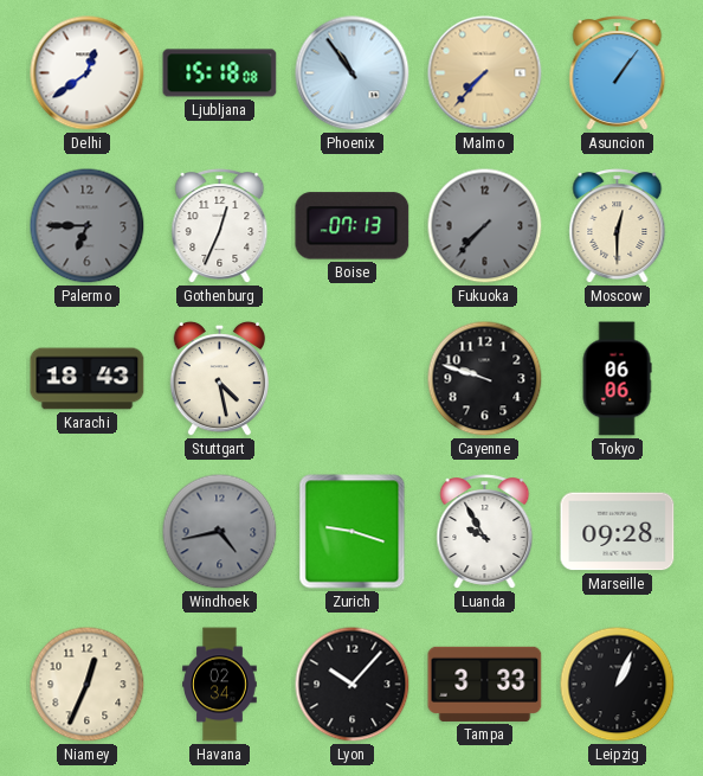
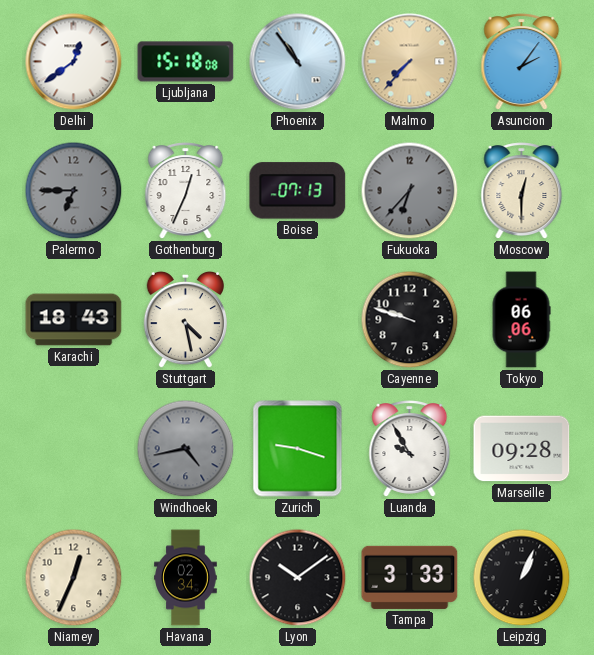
Asuncion: 1:06 -> 2:06 (522, 62)
Fukuoka: 7:37 -> 6:37 (410, 191)
Lyon: 10:07 -> 10:09 (298, 578)
